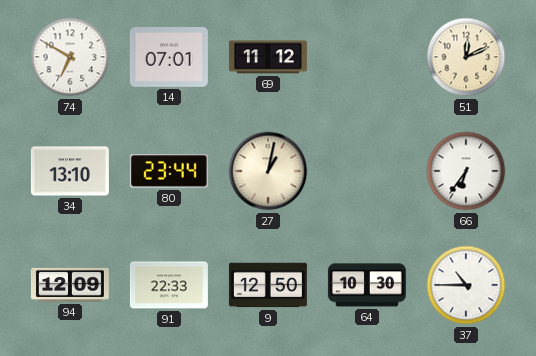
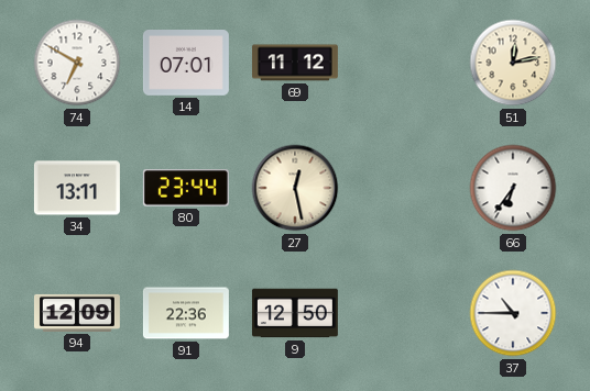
51: 12:11 -> 12:13 (513, 63)
34: 13:10 -> 13:11 (77, 188)
27: 1:02 -> 12:28 (295, 188)
91: 22:33 -> 22:36 (186, 313)
64: 10:30 -> none (367, 285)
